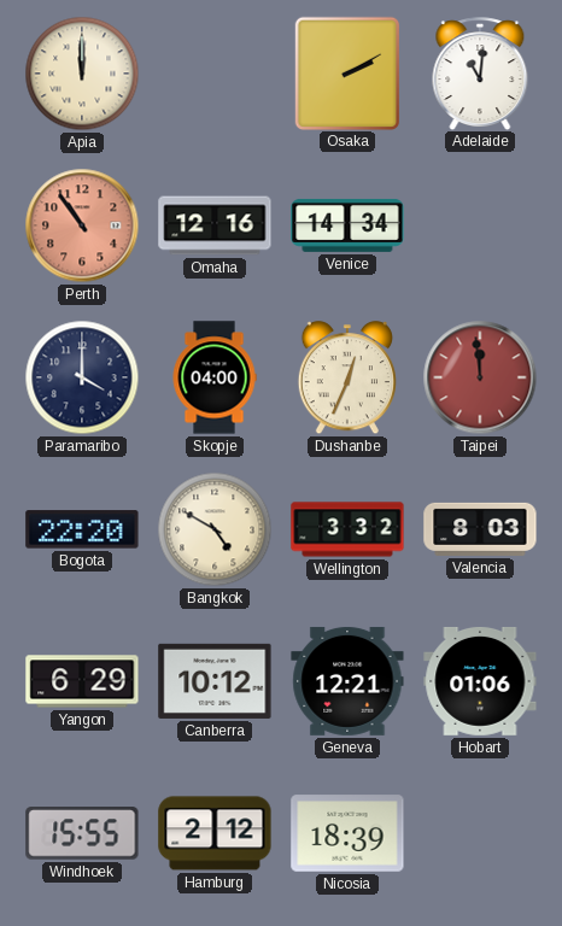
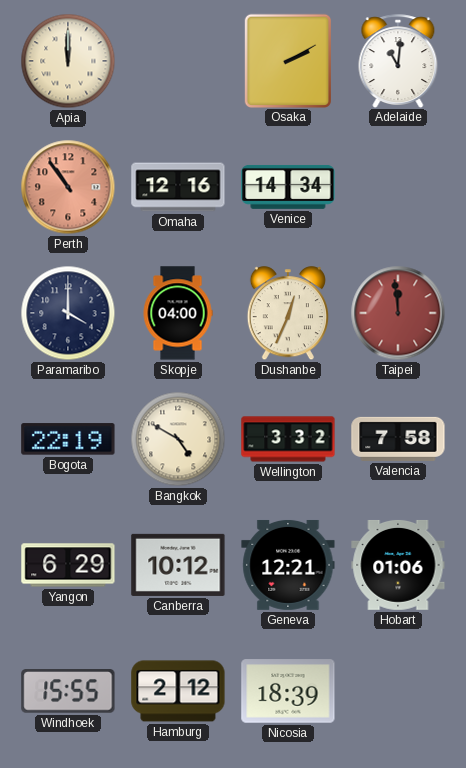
Bogota: 22:20 -> 22:19 (68, 439)
Valencia: 8:03 -> 7:58 (398, 439)
